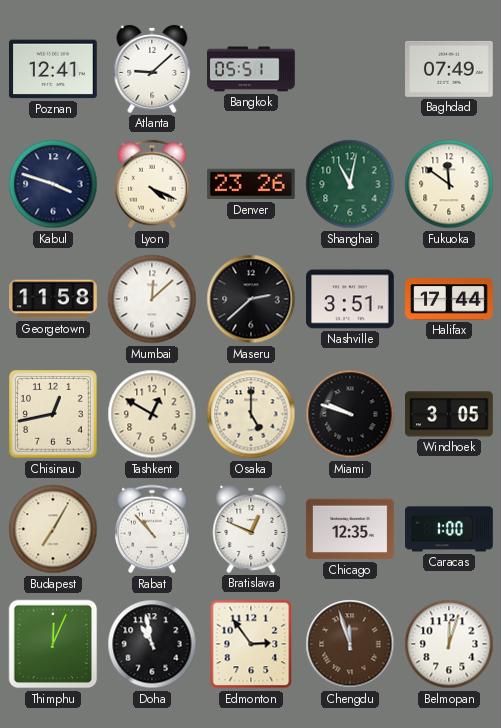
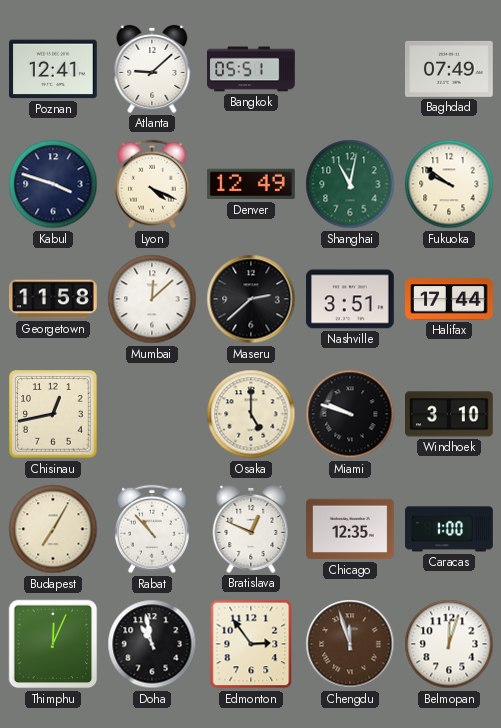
Denver: 23:26 -> 12:49 (252, 184)
Fukuoka: 11:51 -> 9:51 (449, 184)
Tashkent: 12:50 -> none (152, 414)
Windhoek: 3:05 -> 3:10 (450, 414)
